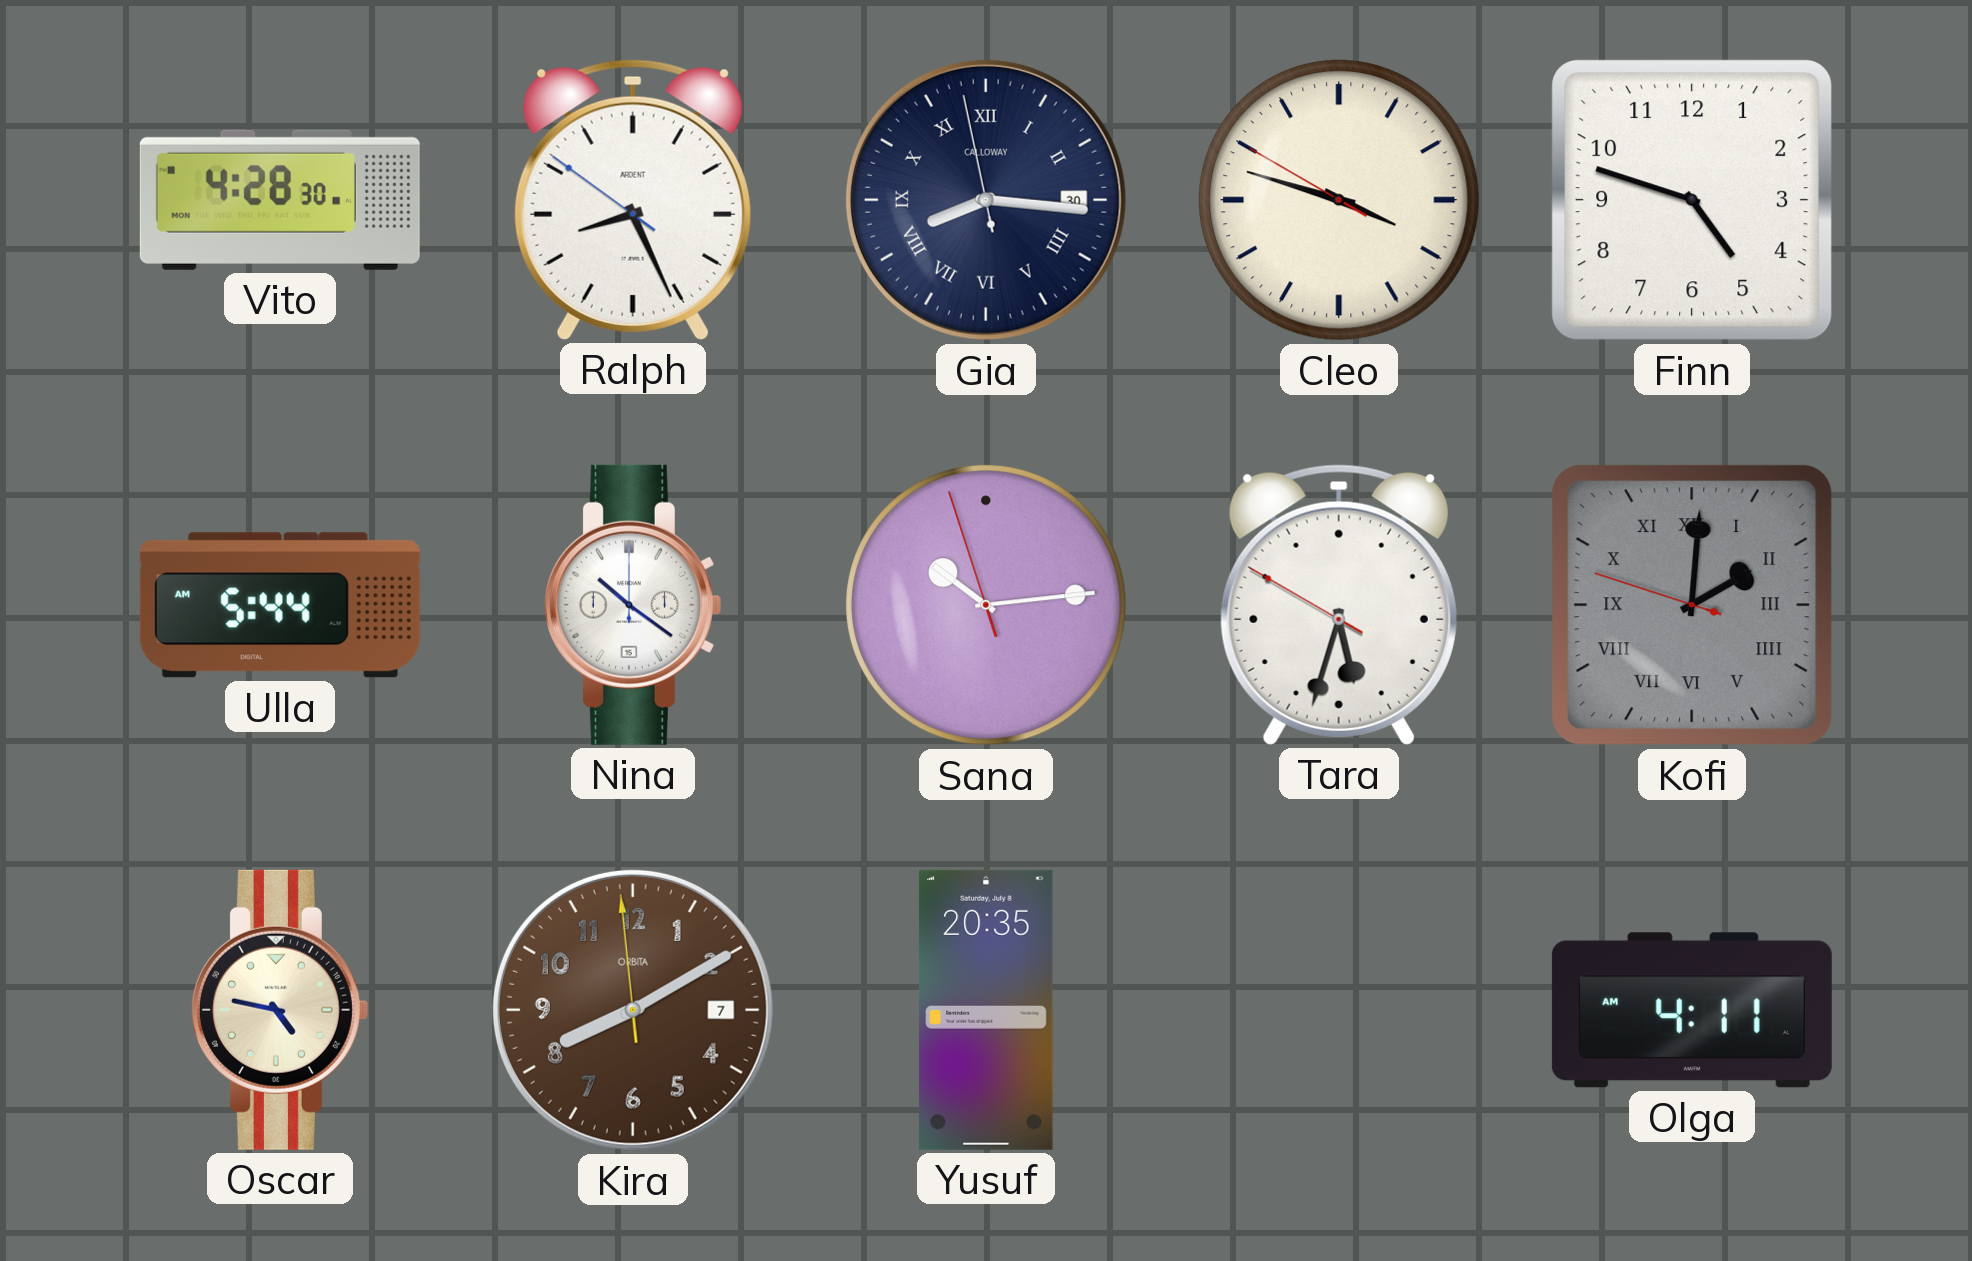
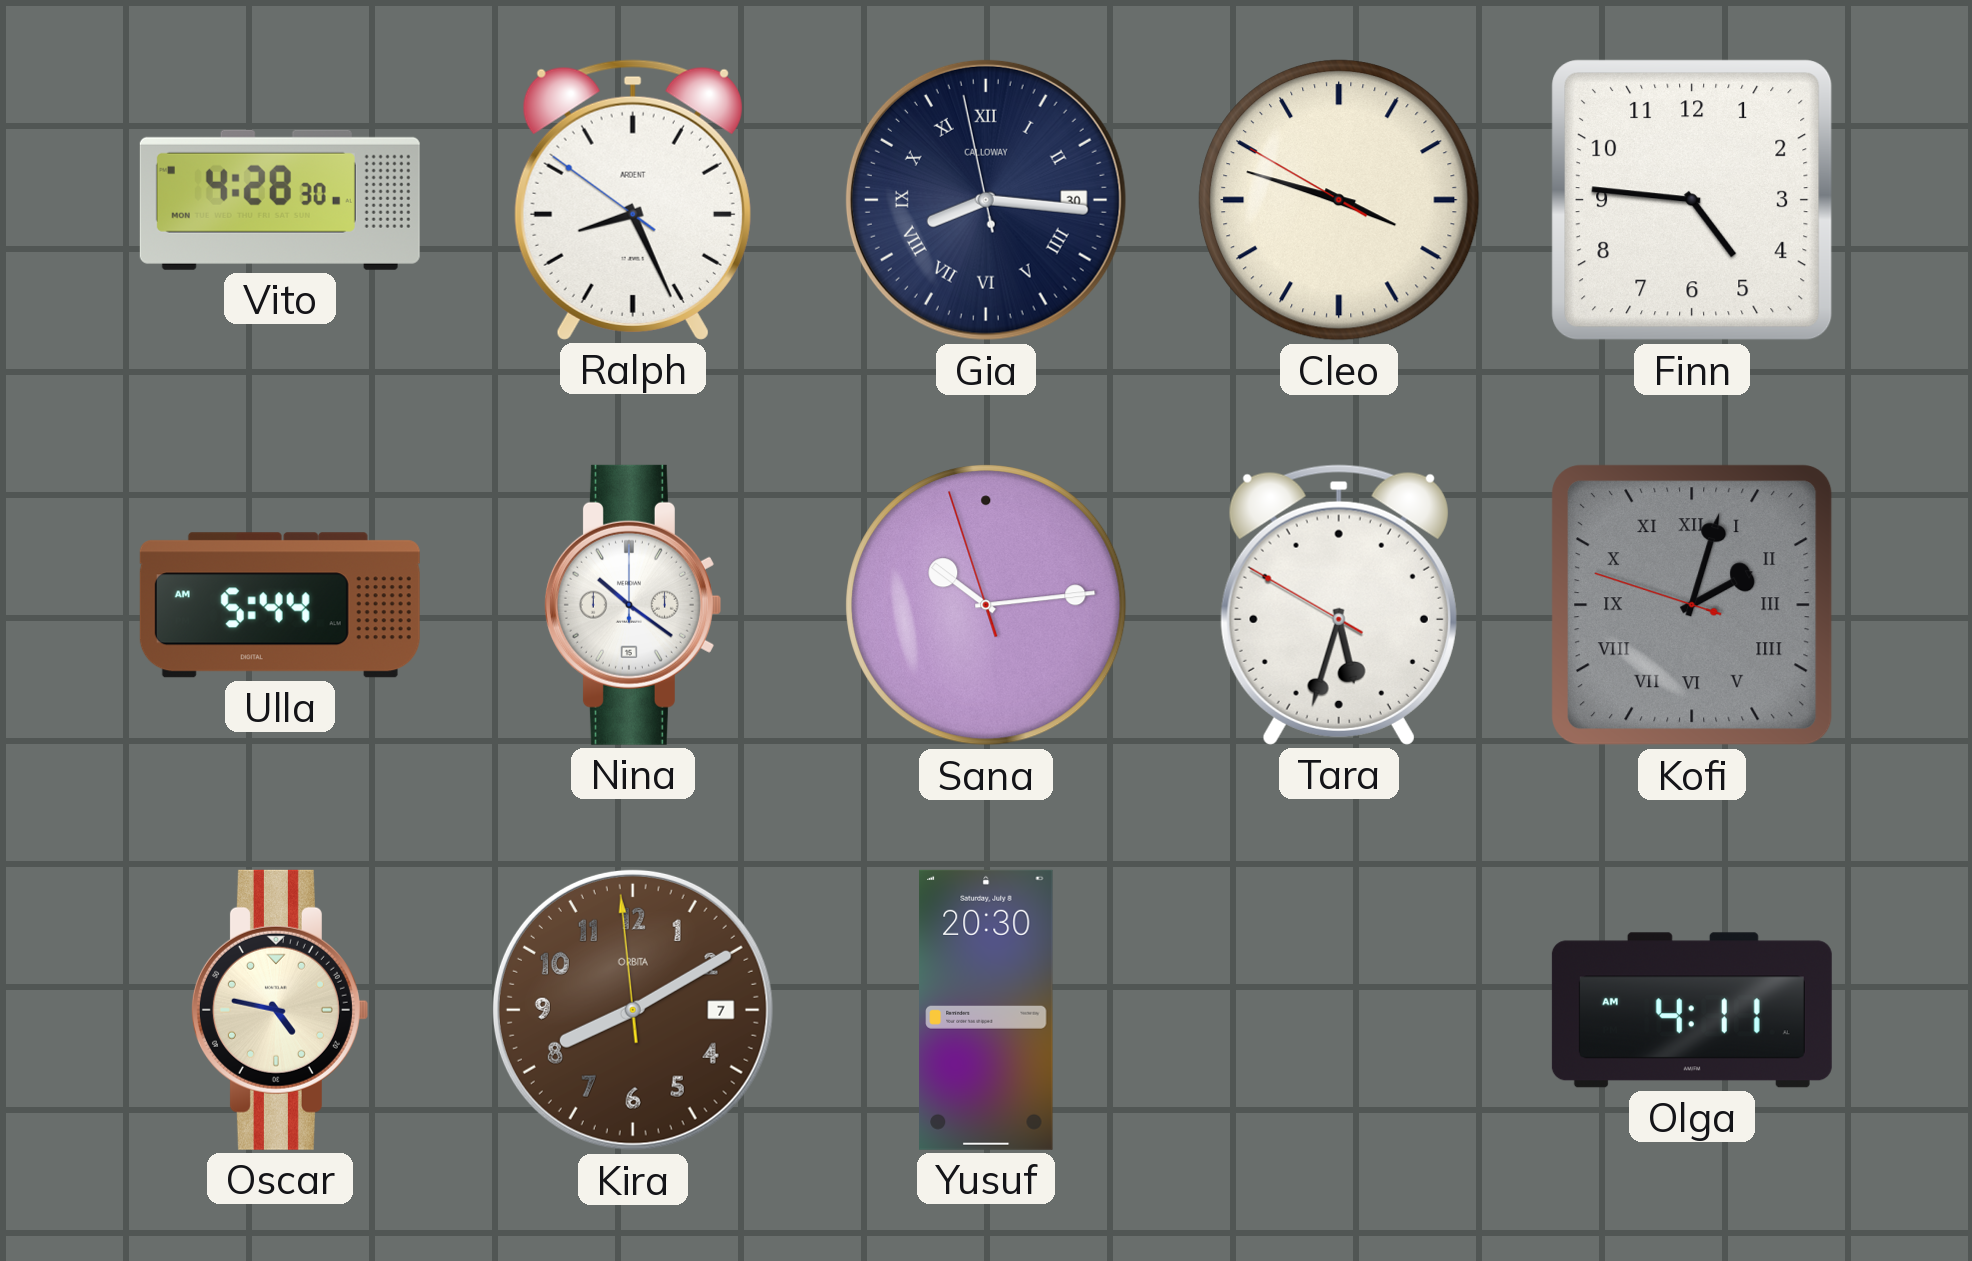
Finn: 4:48 -> 4:46 (1692, 200)
Kofi: 2:00 -> 2:02 (1692, 605)
Yusuf: 20:35 -> 20:30 (986, 1010)
